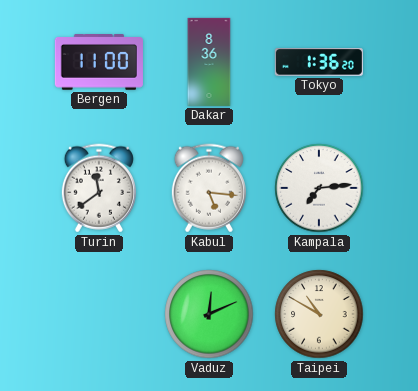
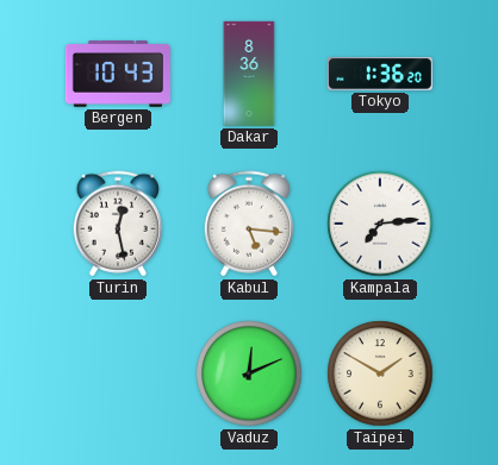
Bergen: 11:00 -> 10:43 (118, 75)
Turin: 11:39 -> 12:28 (118, 224)
Taipei: 10:50 -> 1:50 (380, 373)
